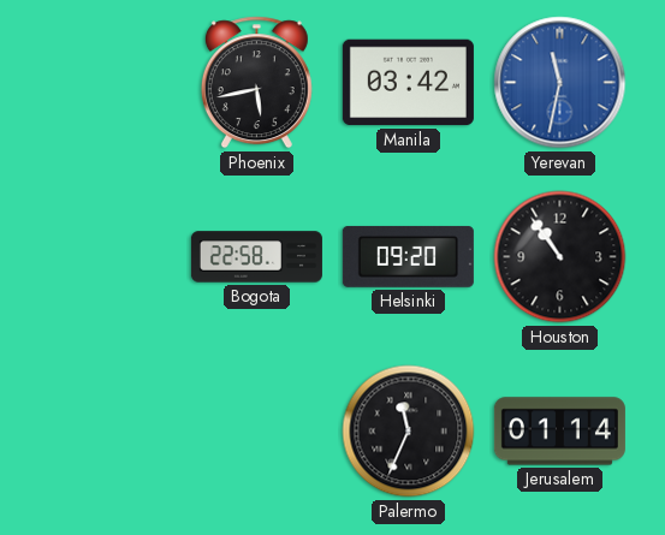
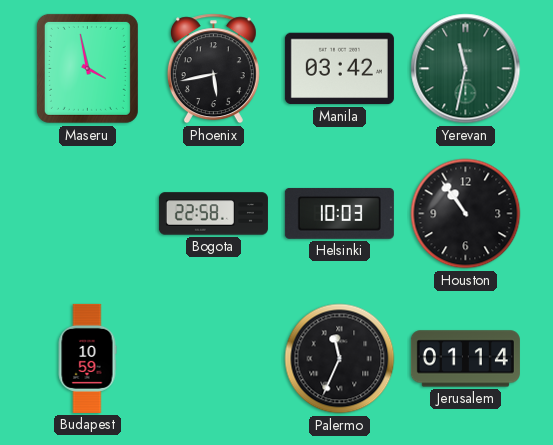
Maseru: none -> 3:58 (87, 68)
Yerevan dial: blue -> green (466, 69)
Helsinki: 09:20 -> 10:03 (339, 213)
Budapest: none -> 10:59 (87, 358)
